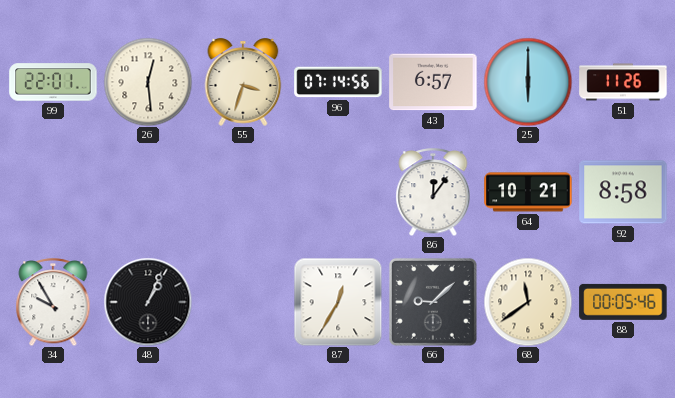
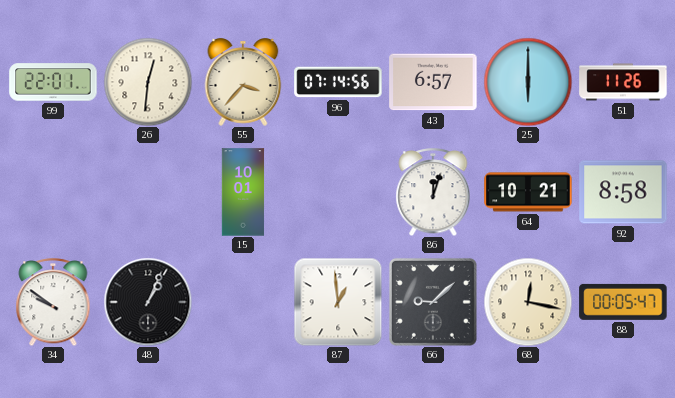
26: 12:29 -> 12:31 (148, 82)
55: 3:33 -> 3:37 (243, 82)
15: none -> 10:01 (243, 192)
86: 12:06 -> 12:03 (433, 192)
34: 9:55 -> 9:51 (53, 302)
87: 12:35 -> 12:59 (338, 302)
68: 11:39 -> 12:17 (528, 302)
88: 00:05:46 -> 00:05:47 (623, 302)
